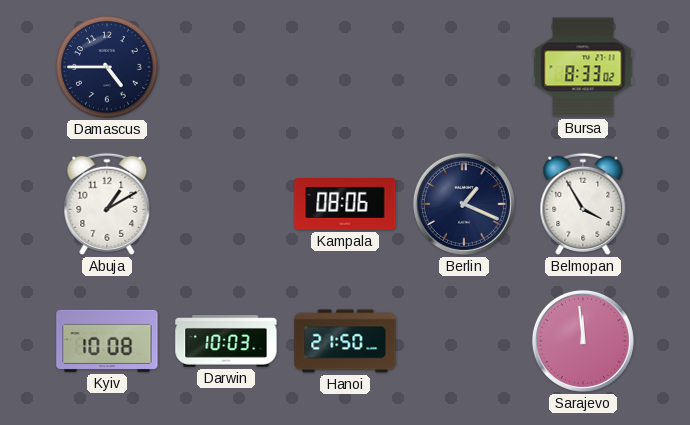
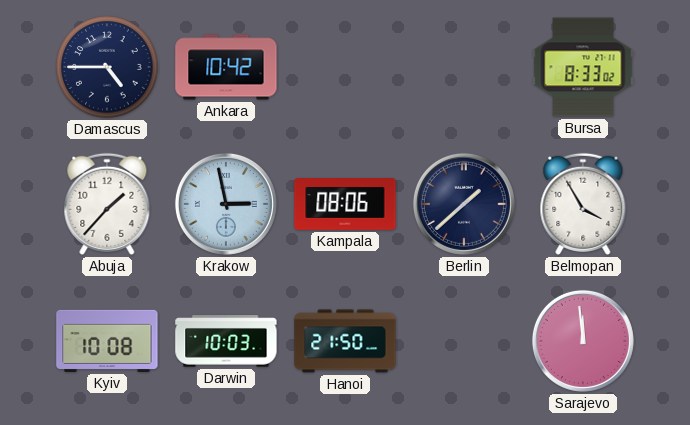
Ankara: none -> 10:42 (226, 67)
Abuja: 1:10 -> 1:37 (107, 204)
Krakow: none -> 2:58 (226, 204)
Berlin: 1:19 -> 1:38 (464, 204)
